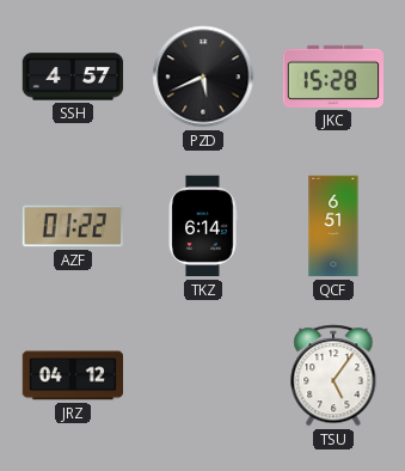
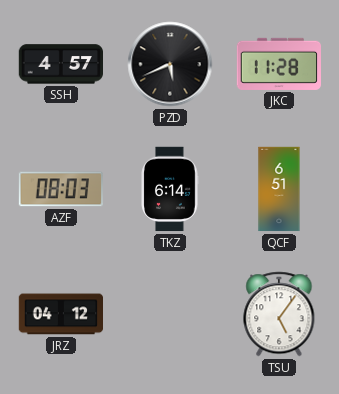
JKC: 15:28 -> 11:28 (278, 64)
AZF: 01:22 -> 08:03 (60, 189)
